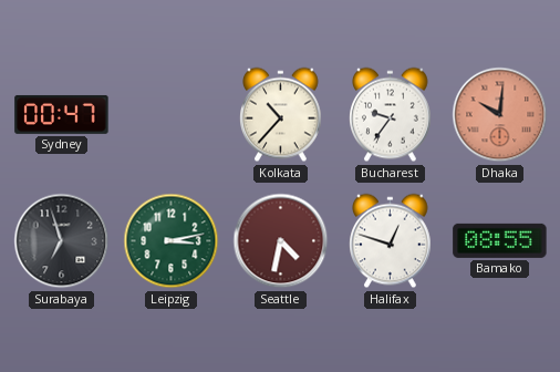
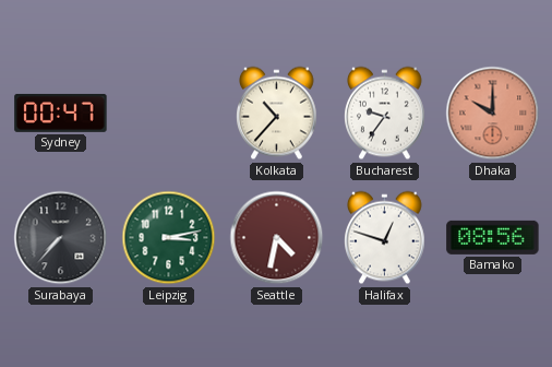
Dhaka: 10:01 -> 10:00 (493, 114)
Surabaya: 6:57 -> 7:37 (61, 238)
Bamako: 08:55 -> 08:56 (493, 237)
